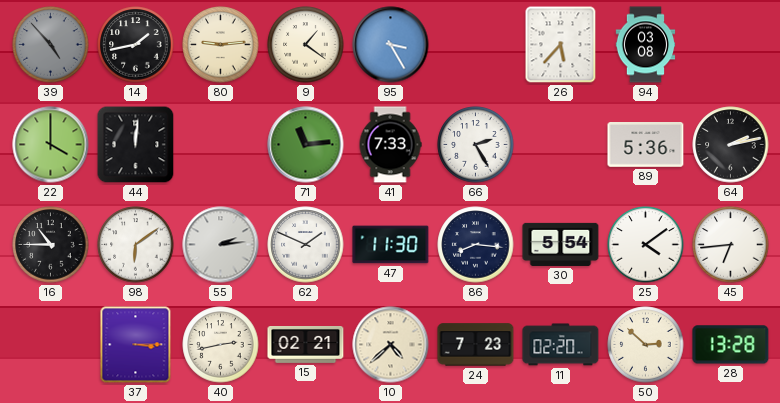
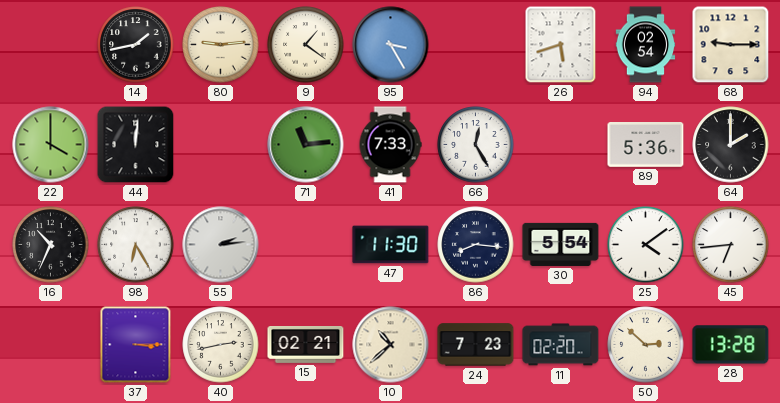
39: 4:53 -> none (51, 45)
26: 5:37 -> 5:42 (561, 45)
94: 03:08 -> 02:54 (646, 45)
68: none -> 9:15 (731, 45)
66: 2:25 -> 12:25 (476, 145)
64: 2:13 -> 2:00 (731, 145)
16: 10:45 -> 10:34 (51, 245)
98: 6:09 -> 6:25 (136, 245)
62: 1:49 -> none (306, 245)
10: 4:38 -> 10:38 (391, 345)
